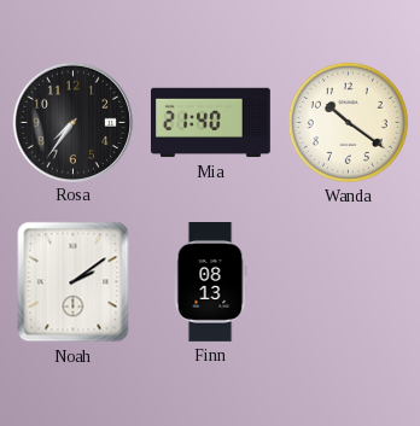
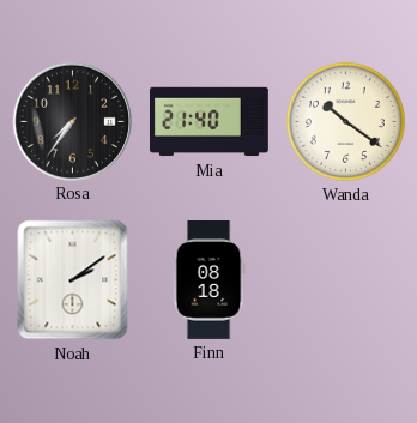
Finn: 08:13 -> 08:18 (208, 280)
